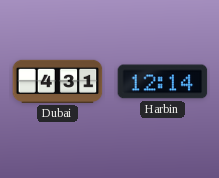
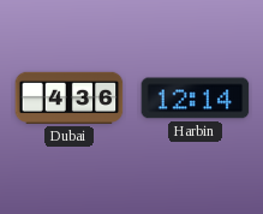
Dubai: 4:31 -> 4:36 (70, 97)
